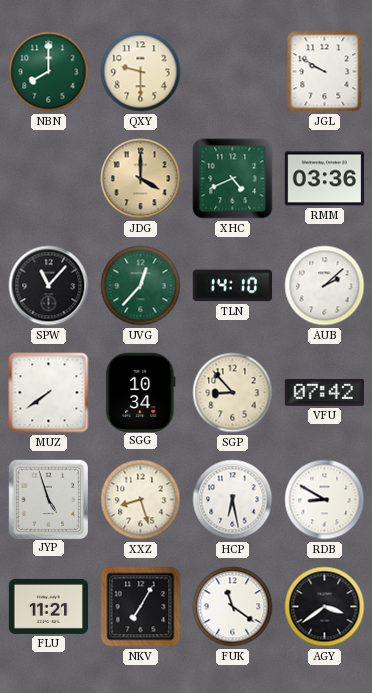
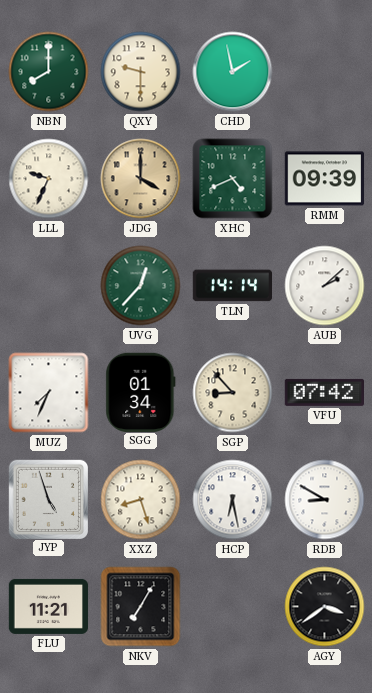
CHD: none -> 1:58 (233, 72)
JGL: 9:50 -> none (325, 72)
LLL: none -> 9:34 (49, 179)
RMM: 03:36 -> 09:39 (325, 179)
SPW: 11:07 -> none (49, 286)
TLN: 14:10 -> 14:14 (233, 286)
MUZ: 7:39 -> 7:34 (49, 393)
SGG: 10:34 -> 01:34 (141, 392)
FUK: 11:21 -> none (233, 607)
